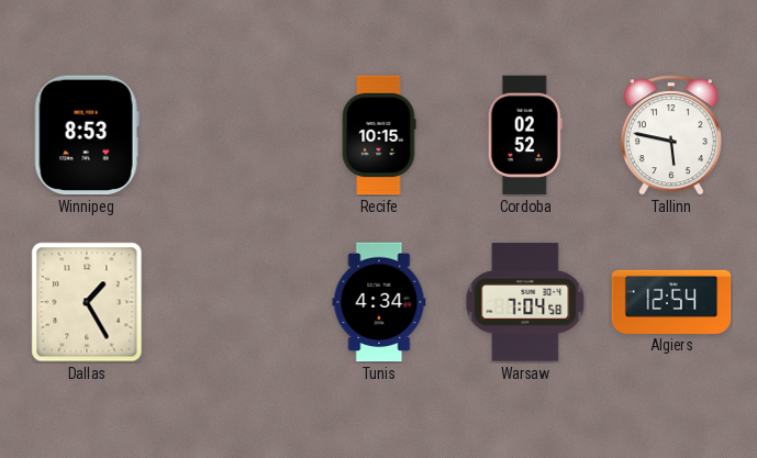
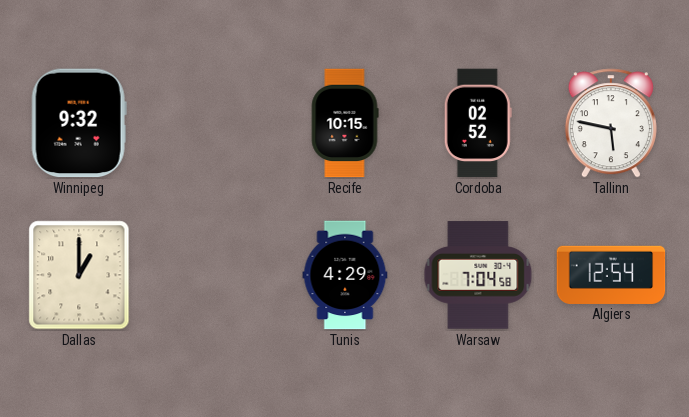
Winnipeg: 8:53 -> 9:32 (79, 123)
Dallas: 1:25 -> 1:00 (79, 275)
Tunis: 4:34 -> 4:29 (345, 275)
